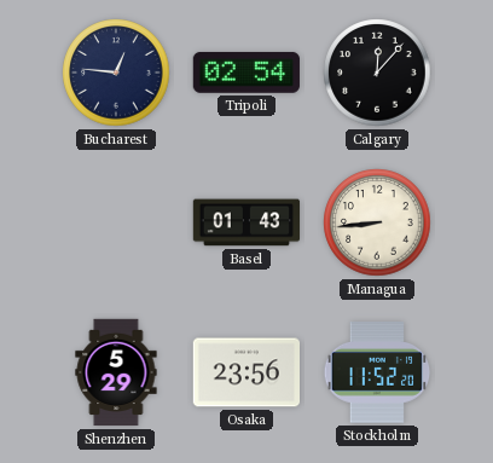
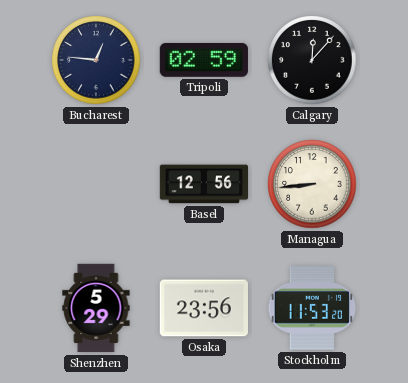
Tripoli: 02:54 -> 02:59 (204, 60)
Basel: 01:43 -> 12:56 (204, 184)
Stockholm: 11:52 -> 11:53 (312, 308)
